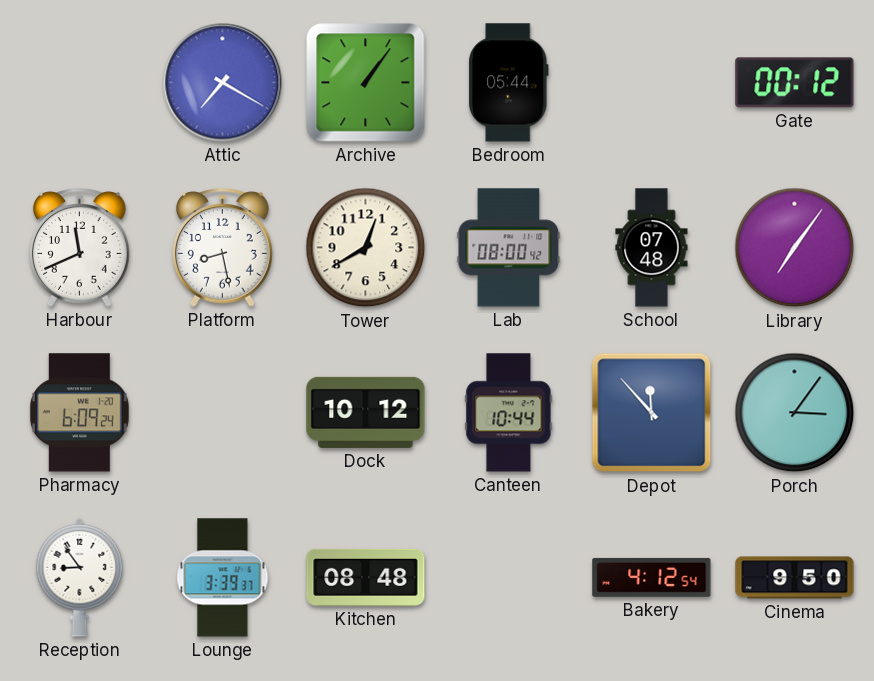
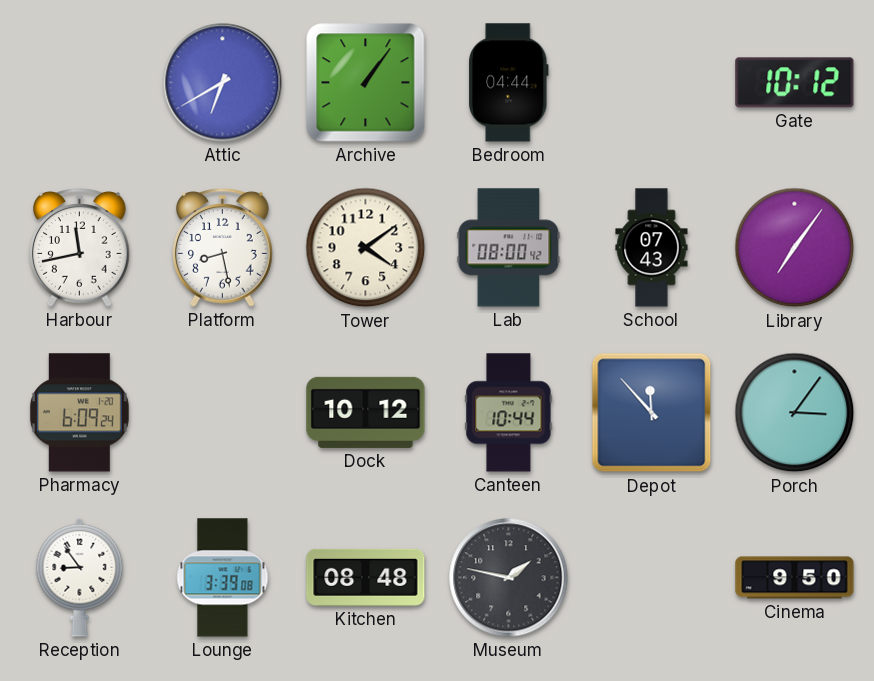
Attic: 7:20 -> 6:40 (223, 83)
Bedroom: 05:44 -> 04:44 (509, 83)
Gate: 00:12 -> 10:12 (795, 83)
Harbour: 11:41 -> 11:43 (80, 248)
Tower: 12:40 -> 4:09 (366, 248)
School: 07:48 -> 07:43 (652, 248)
Lounge: 3:39:37 -> 3:39:08 (223, 578)
Museum: none -> 1:47 (509, 578)
Bakery: 4:12 -> none (652, 577)
